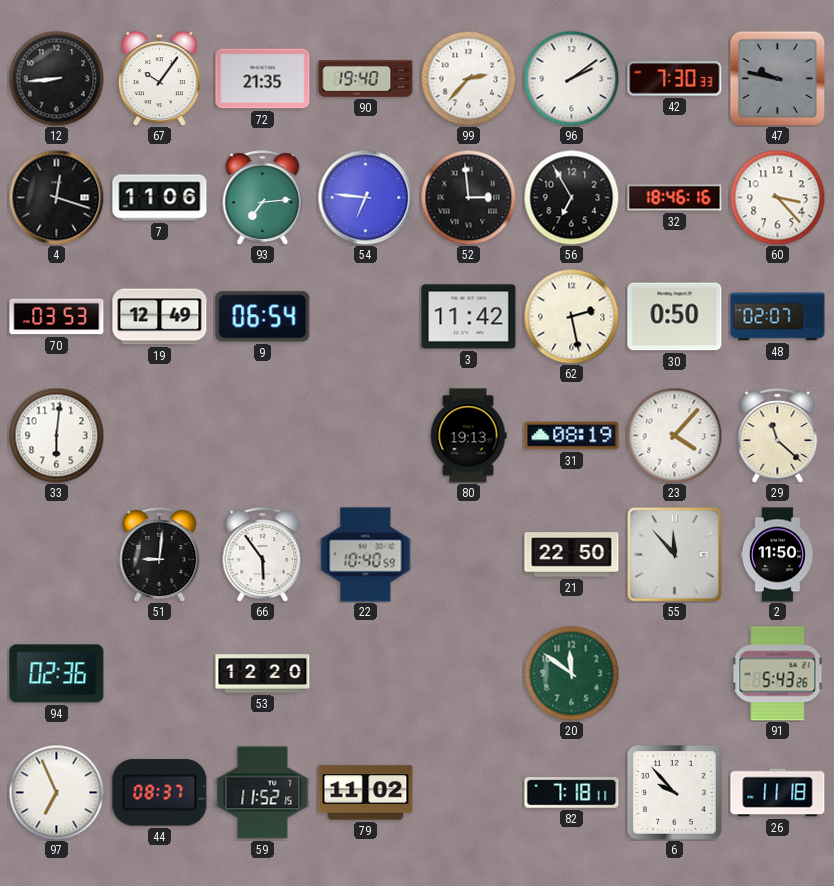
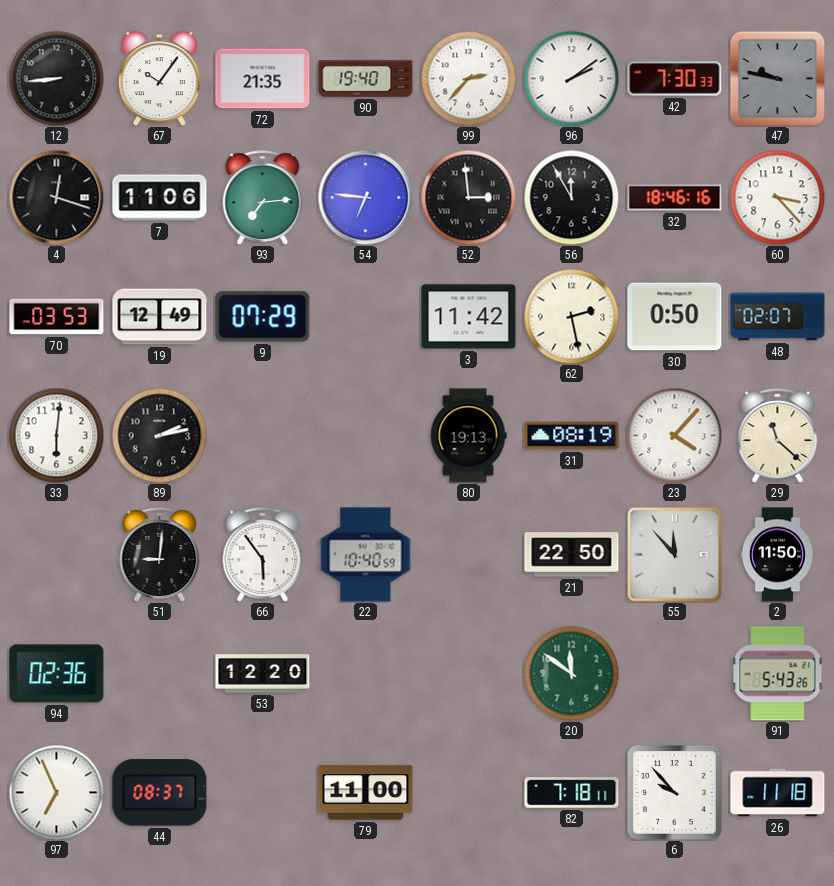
56: 6:55 -> 11:55 (571, 197)
9: 06:54 -> 07:29 (263, 317)
89: none -> 2:13 (159, 435)
59: 11:52 -> none (263, 793)
79: 11:02 -> 11:00 (366, 793)
